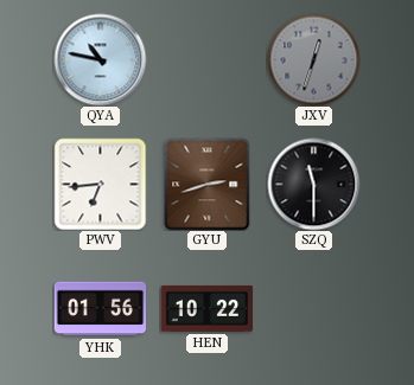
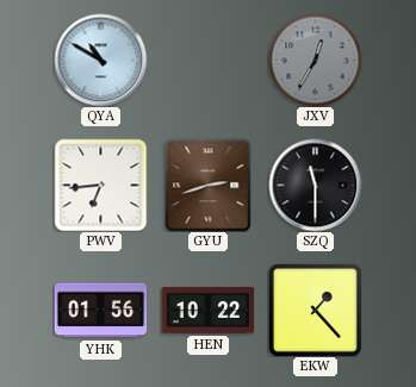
QYA: 10:47 -> 10:50 (100, 60)
JXV: 12:33 -> 12:35 (315, 60)
EKW: none -> 1:23 (315, 310)
